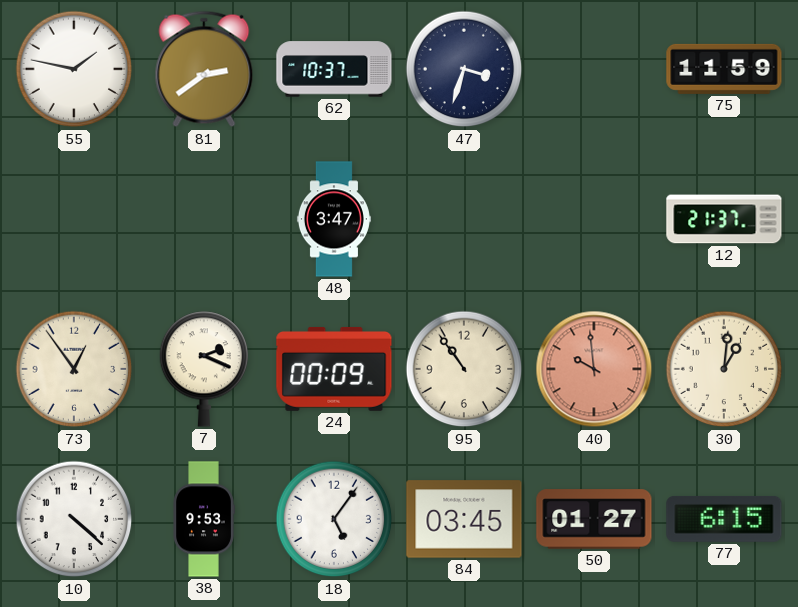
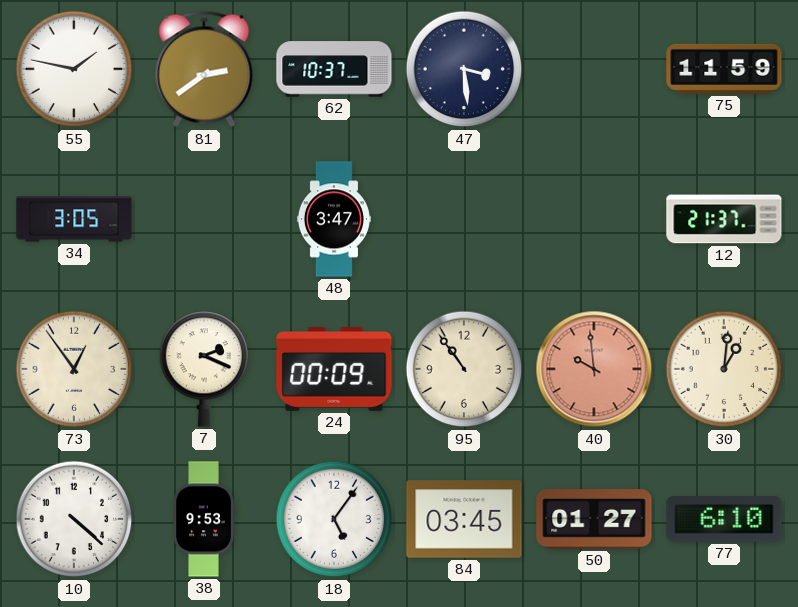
47: 3:33 -> 3:29 (464, 69)
34: none -> 3:05 (74, 219)
77: 6:15 -> 6:10 (724, 519)
